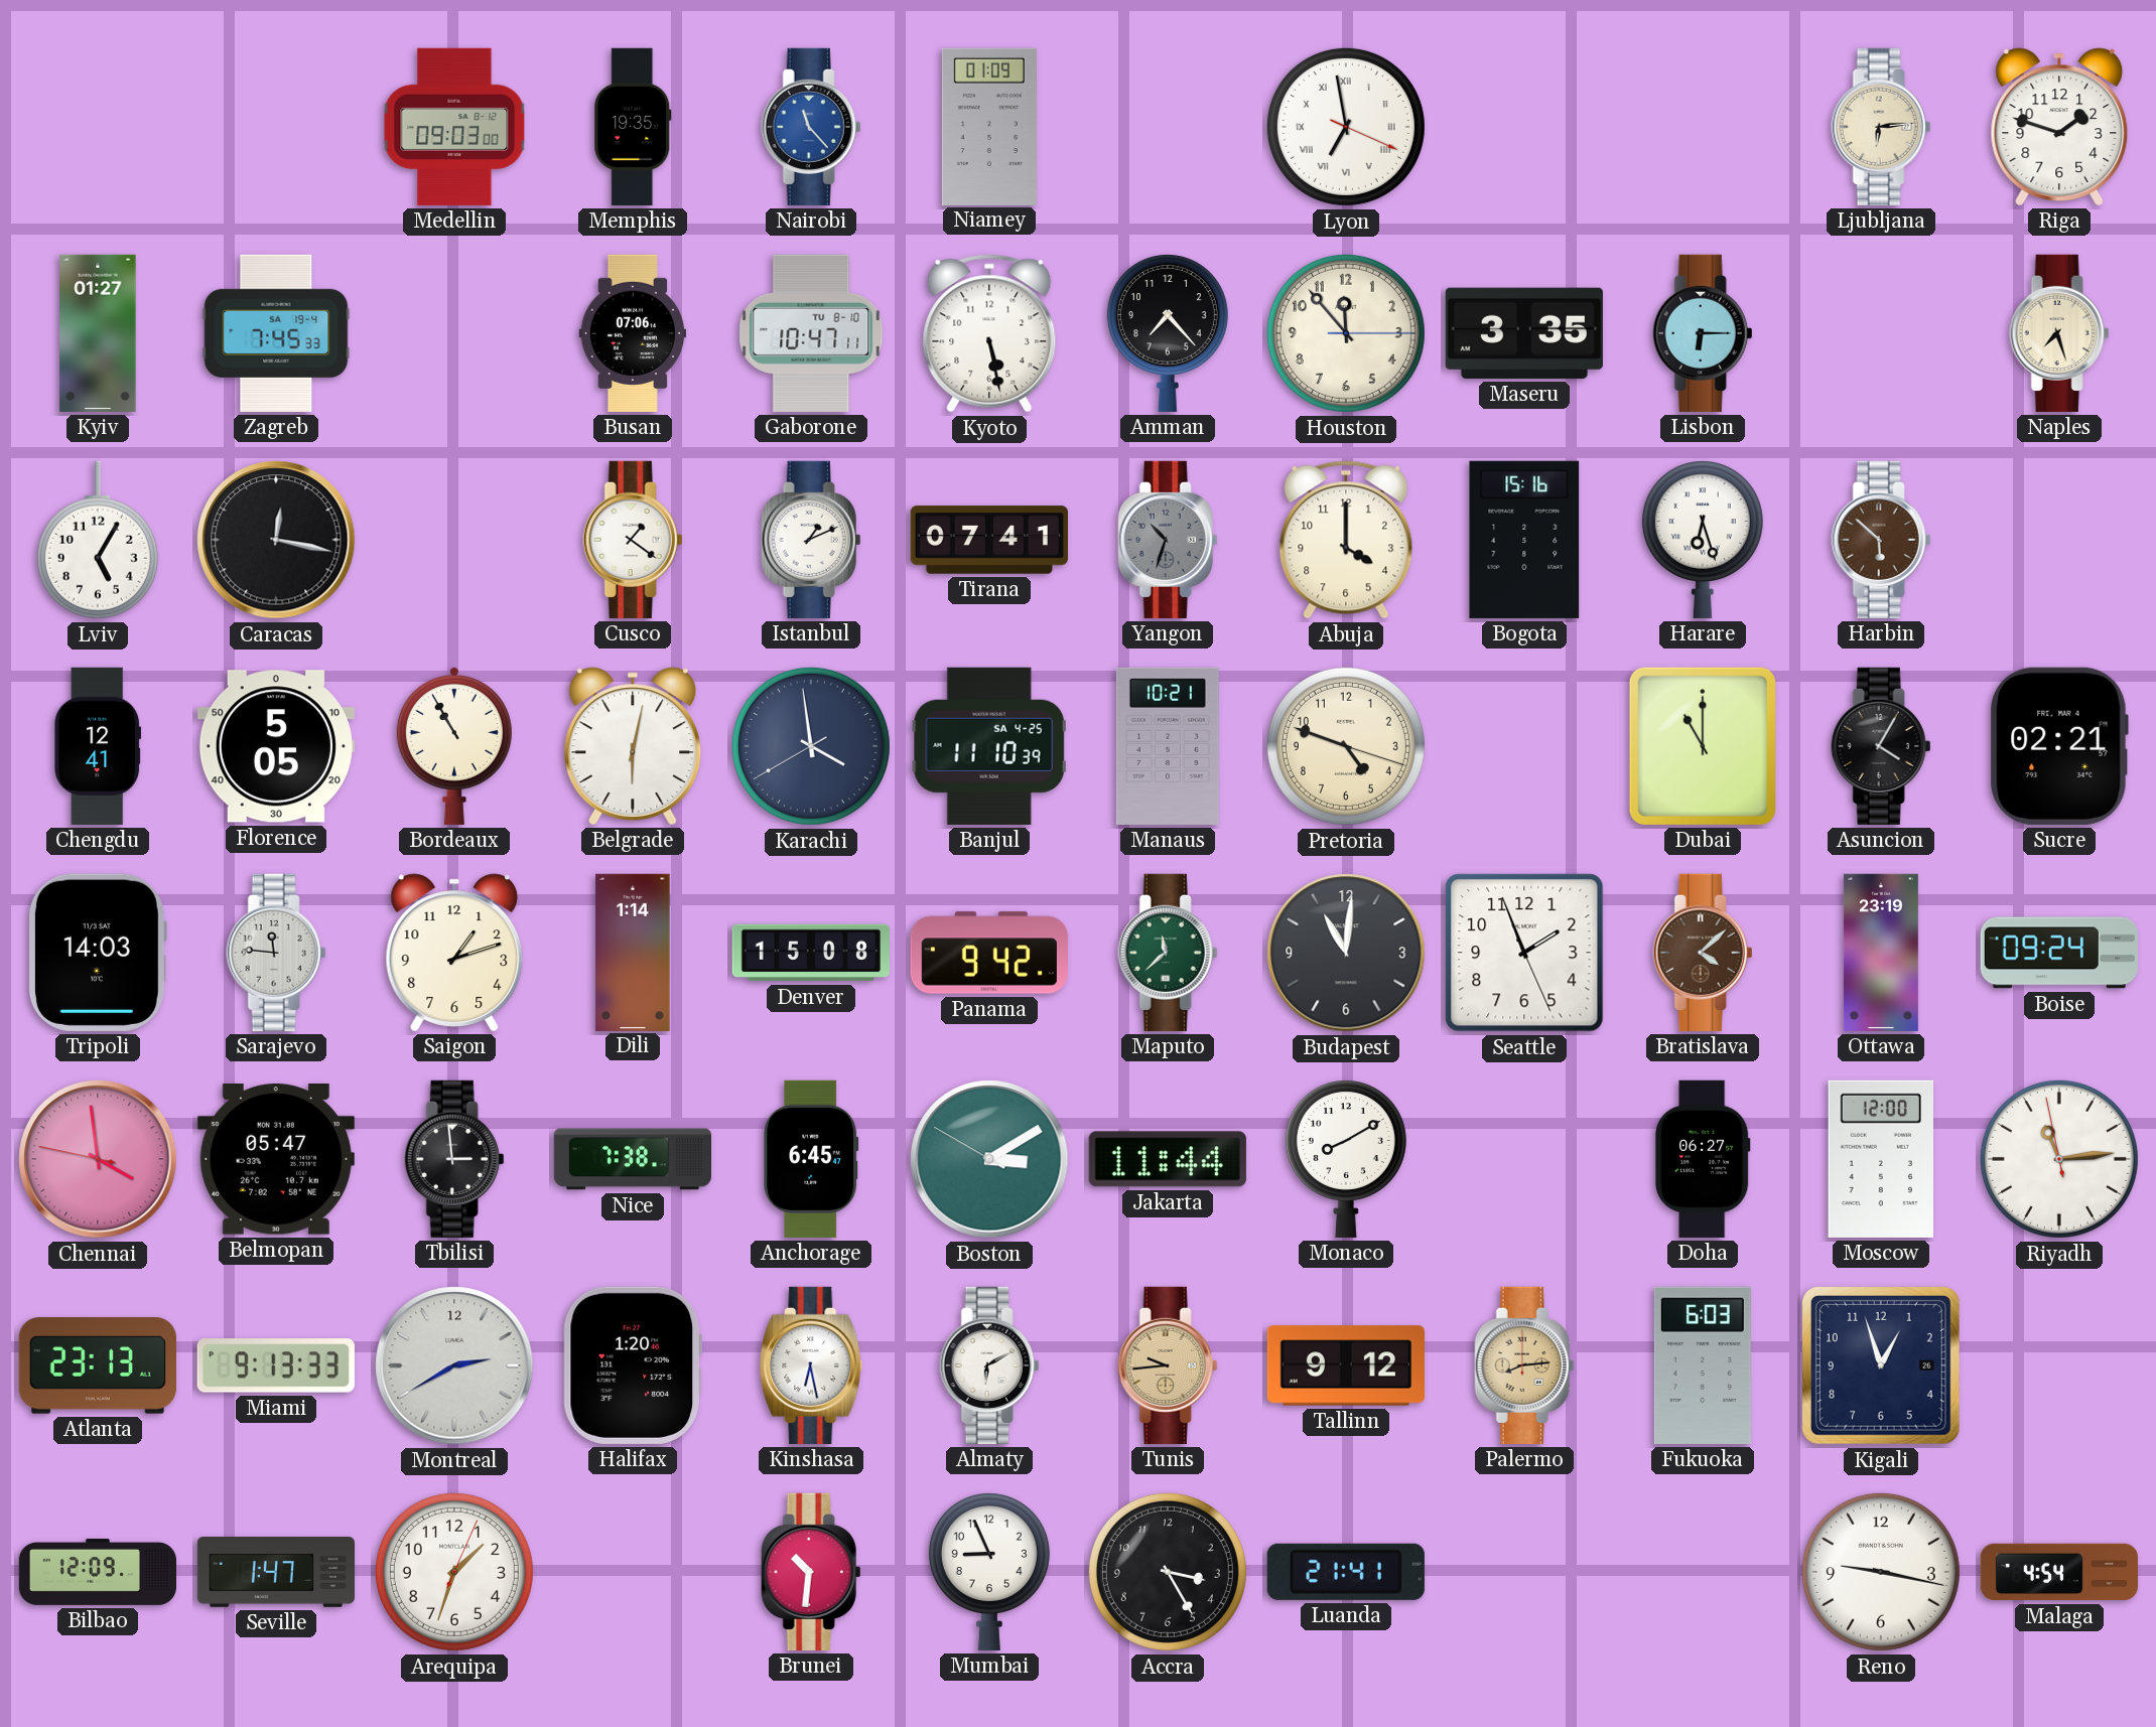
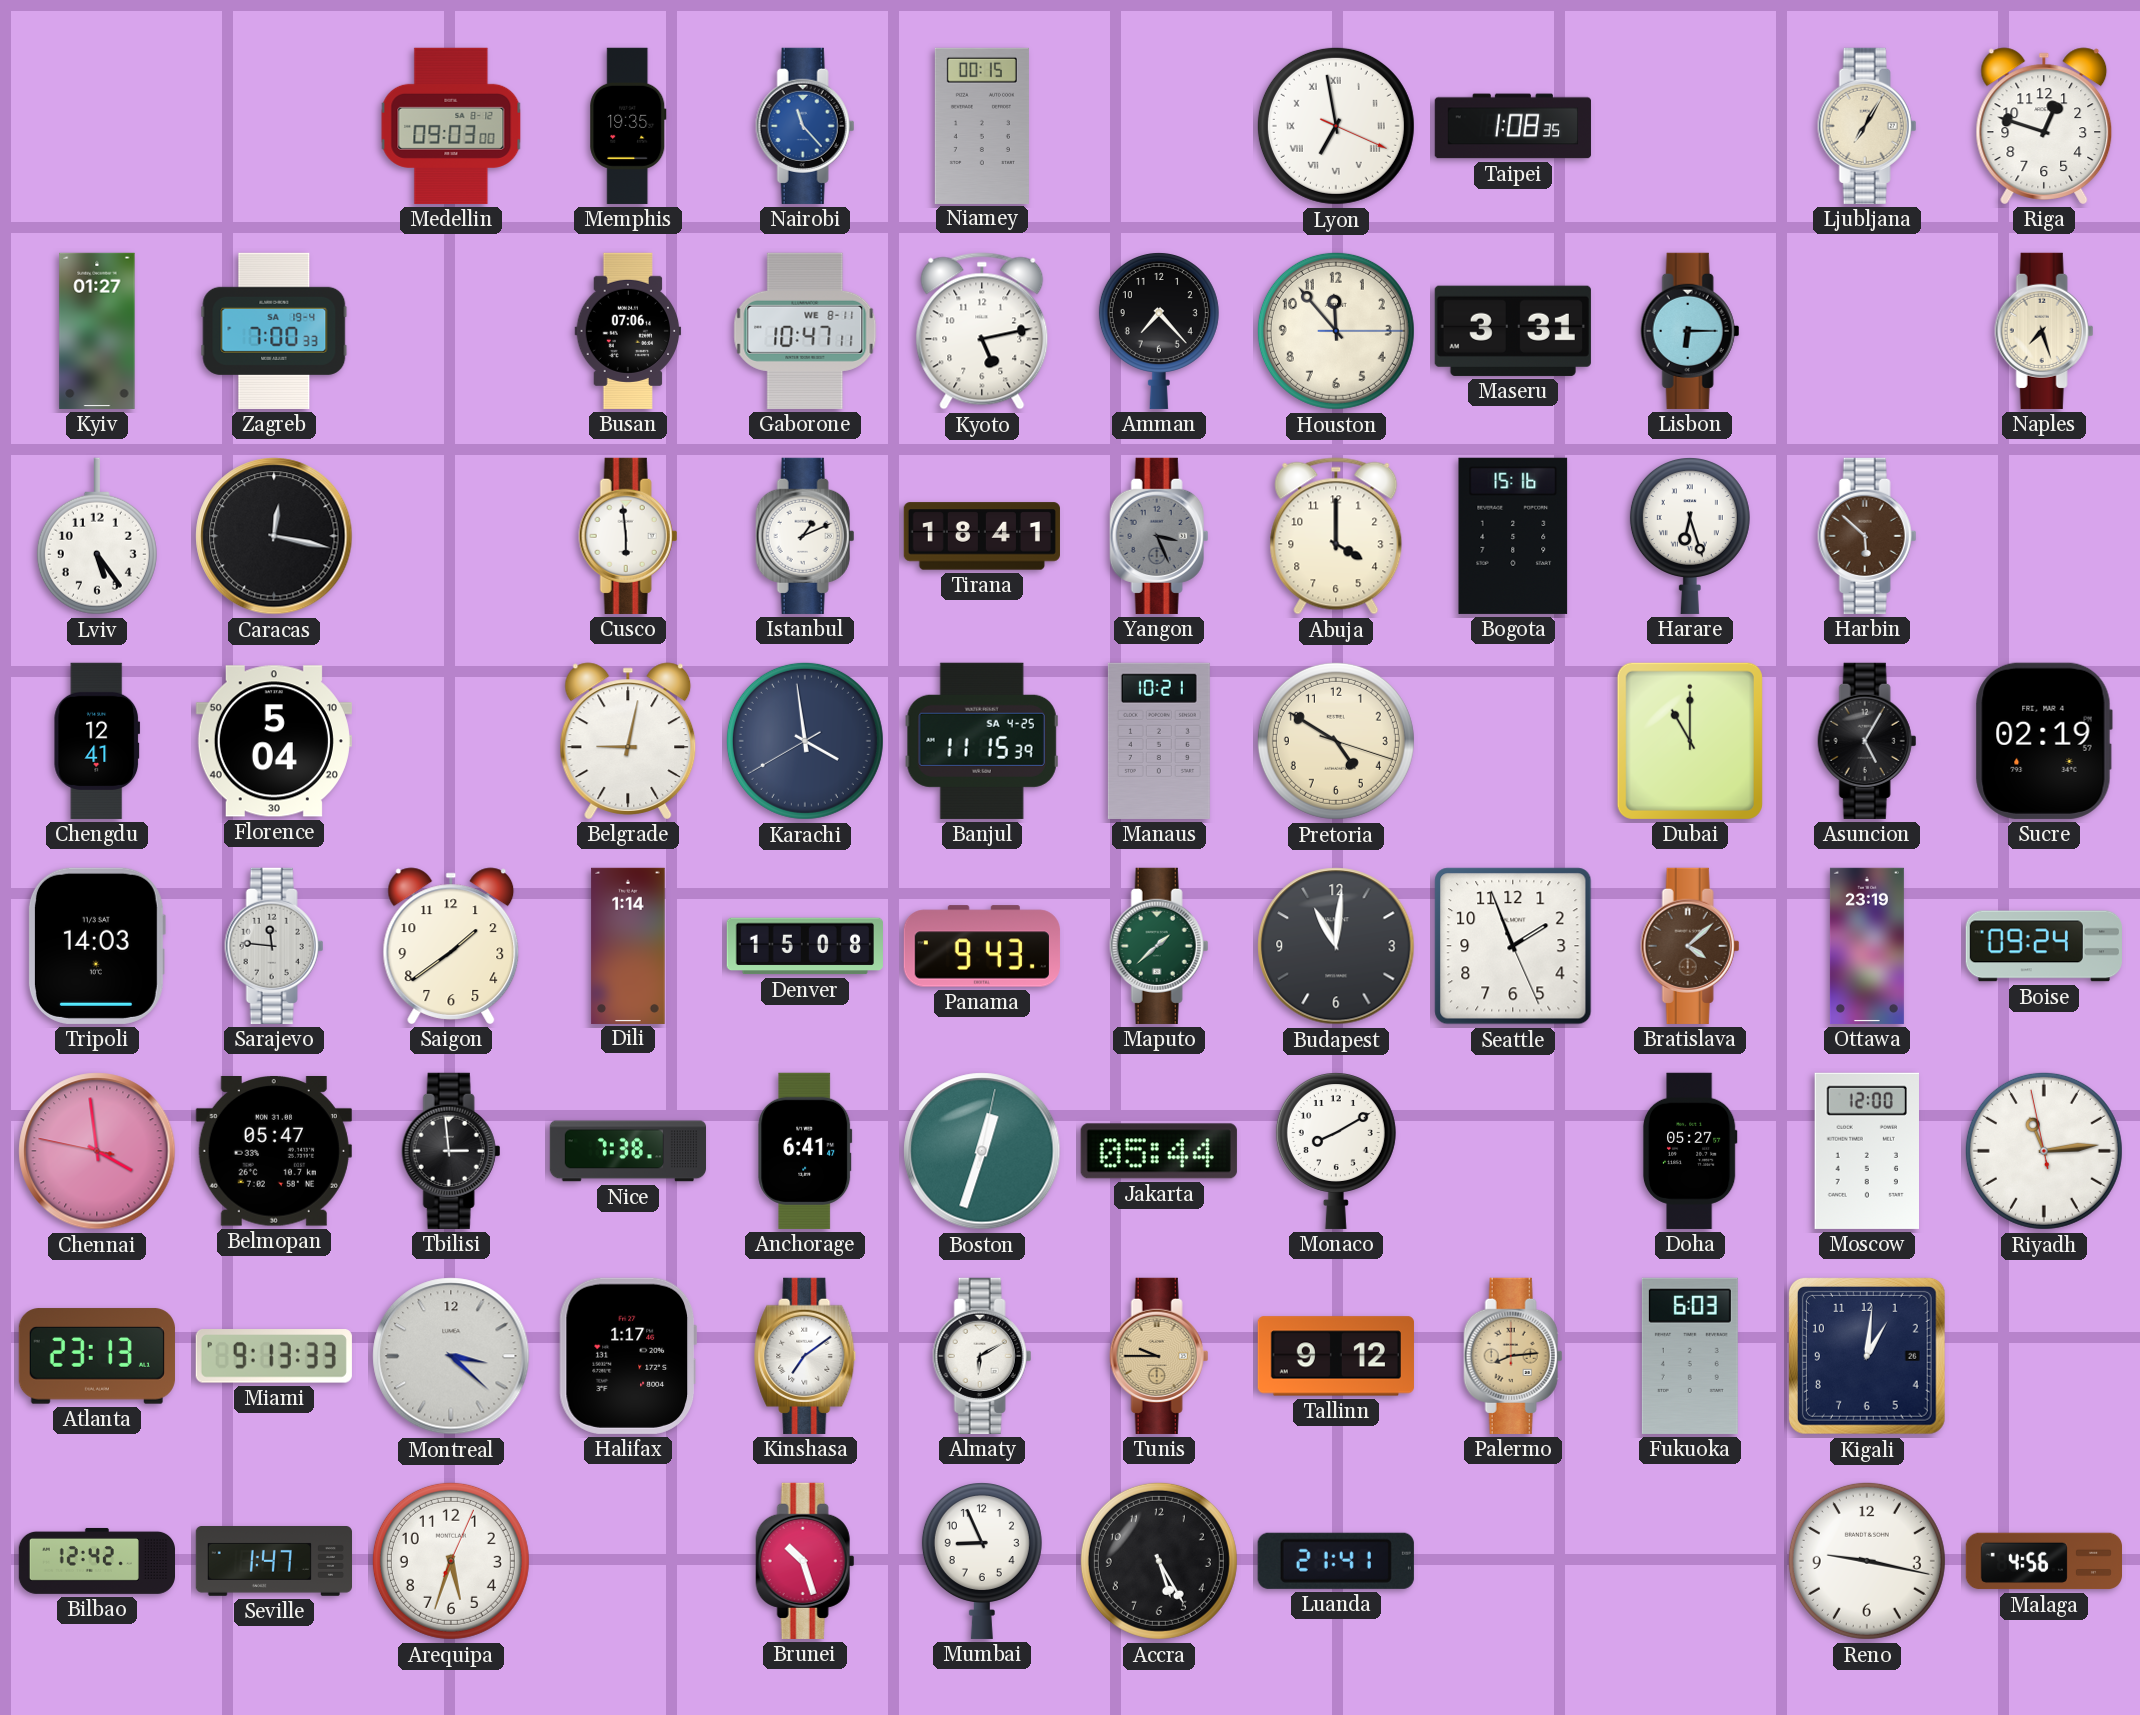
Niamey: 01:09 -> 00:15 (982, 125)
Taipei: none -> 1:08 (1513, 126)
Ljubljana: 6:14 -> 7:05 (1867, 126)
Riga: 1:48 -> 12:48 (2044, 126)
Zagreb: 7:45 -> 7:00 (274, 331)
Gaborone date: TU 8-10 -> WE 8-11 (805, 331)
Kyoto: 5:28 -> 5:13 (982, 331)
Maseru: 3:35 -> 3:31 (1513, 331)
Lviv: 5:05 -> 5:24 (97, 536)
Cusco: 1:21 -> 5:59 (628, 536)
Tirana: 07:41 -> 18:41 (982, 536)
Yangon: 10:33 -> 3:26 (1159, 536)
Florence: 5:05 -> 5:04 (274, 741)
Bordeaux: 10:55 -> none (454, 745)
Belgrade: 6:02 -> 9:02 (628, 741)
Banjul: 11:10 -> 11:15 (982, 741)
Pretoria: 4:48 -> 4:50 (1336, 741)
Asuncion: 4:05 -> 5:05 (1867, 741)
Sucre: 02:21 -> 02:19 (2044, 741)
Saigon: 1:12 -> 1:39 (451, 946)
Panama: 9:42 -> 9:43 (982, 946)
Maputo: 11:38 -> 1:38 (1159, 946)
Anchorage: 6:45 -> 6:41 (805, 1151)
Boston: 3:09 -> 12:33 (982, 1151)
Jakarta: 11:44 -> 05:44 (1159, 1151)
Doha: 06:27 -> 05:27 (1690, 1151)
Montreal: 2:40 -> 3:22 (451, 1356)
Halifax: 1:20 -> 1:17 (627, 1356)
Kinshasa: 6:28 -> 7:09 (806, 1356)
Tunis: 9:44 -> 9:45 (1159, 1356)
Kigali: 12:57 -> 1:01 (1867, 1356)
Bilbao: 12:09 -> 12:42 (96, 1561)
Arequipa: 1:33 -> 5:33 (451, 1561)
Brunei: 10:31 -> 10:27 (805, 1561)
Accra: 3:25 -> 5:25 (1159, 1561)
Malaga: 4:54 -> 4:56 (2043, 1561)
